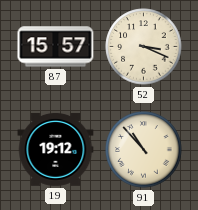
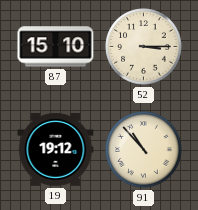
87: 15:57 -> 15:10 (56, 47)
52: 3:19 -> 3:15 (144, 47)
